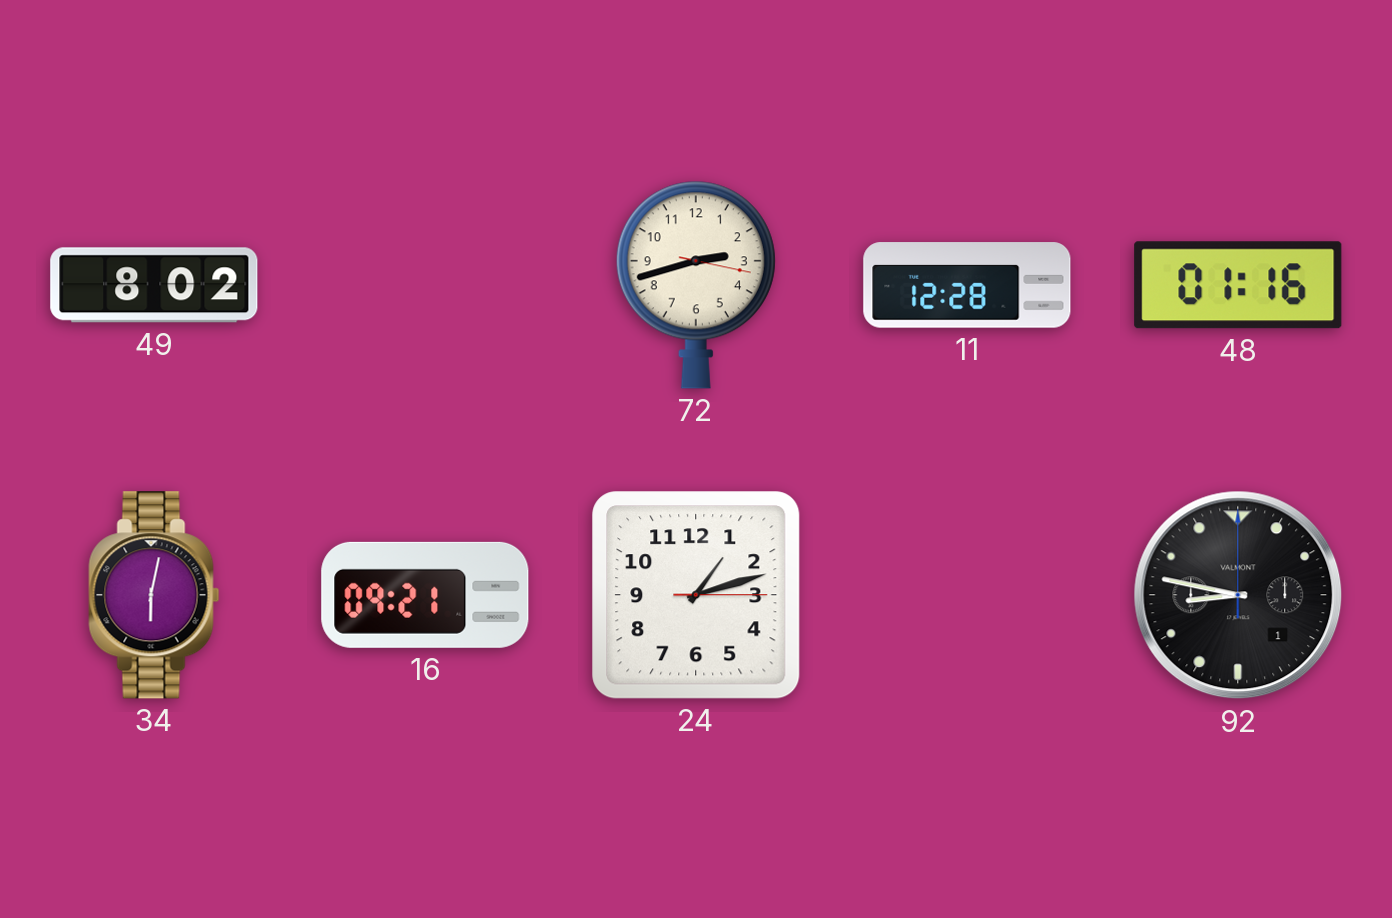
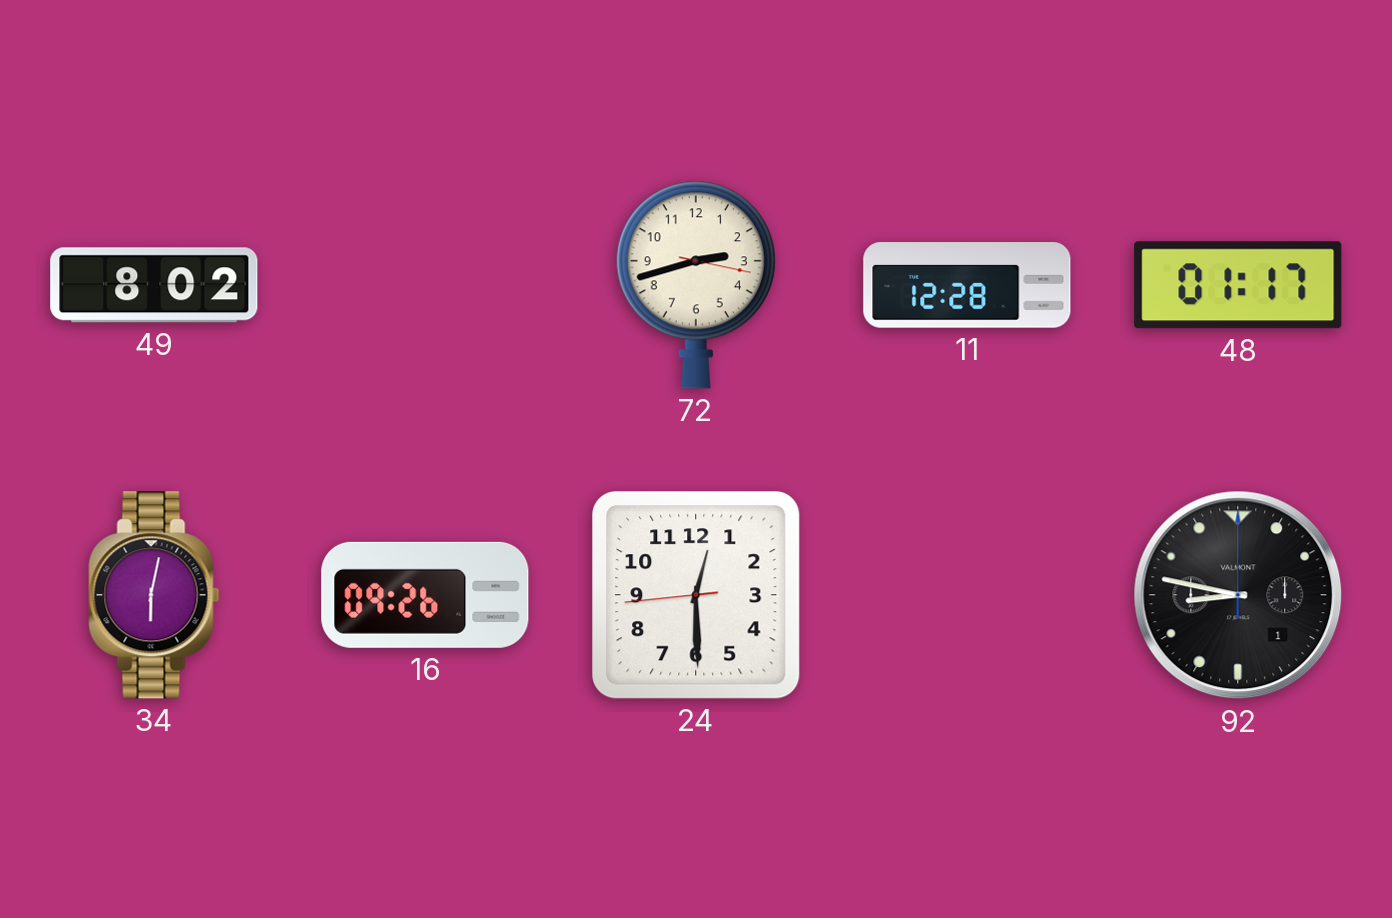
48: 01:16 -> 01:17 (1238, 285)
16: 09:21 -> 09:26 (425, 595)
24: 1:12 -> 12:29 (696, 595)
